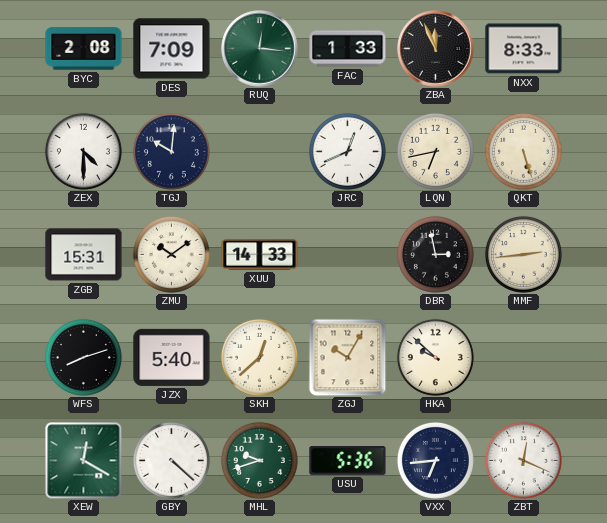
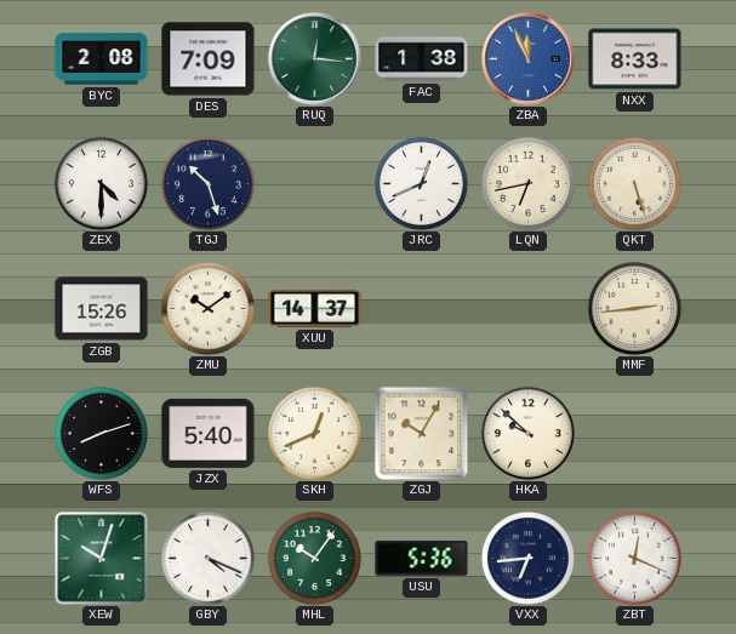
FAC: 1:33 -> 1:38 (422, 59)
ZBA dial: black -> blue (529, 59)
TGJ: 10:01 -> 10:27 (207, 183)
ZGB: 15:31 -> 15:26 (102, 309)
XUU: 14:33 -> 14:37 (315, 309)
DBR: 2:58 -> none (435, 254)
SKH: 12:38 -> 12:41 (314, 433)
XEW: 12:20 -> 10:03 (102, 559)
GBY: 4:22 -> 4:19 (207, 558)
MHL: 9:42 -> 10:06 (314, 558)
